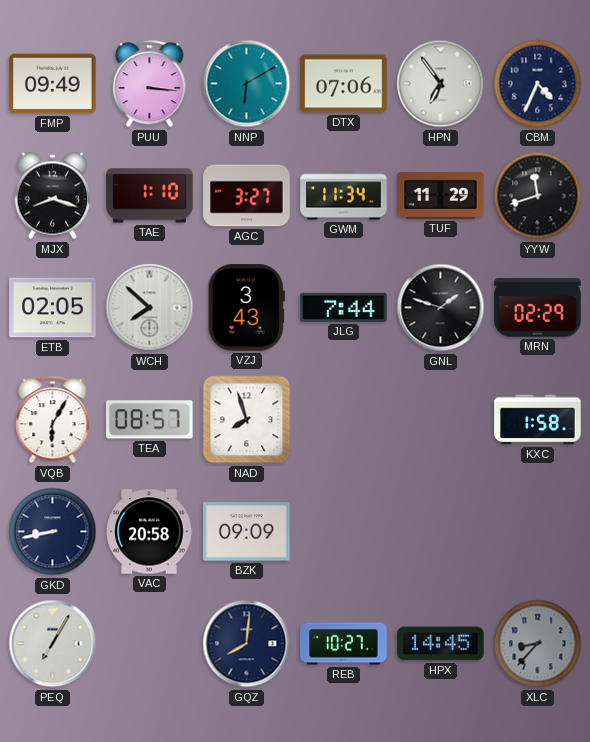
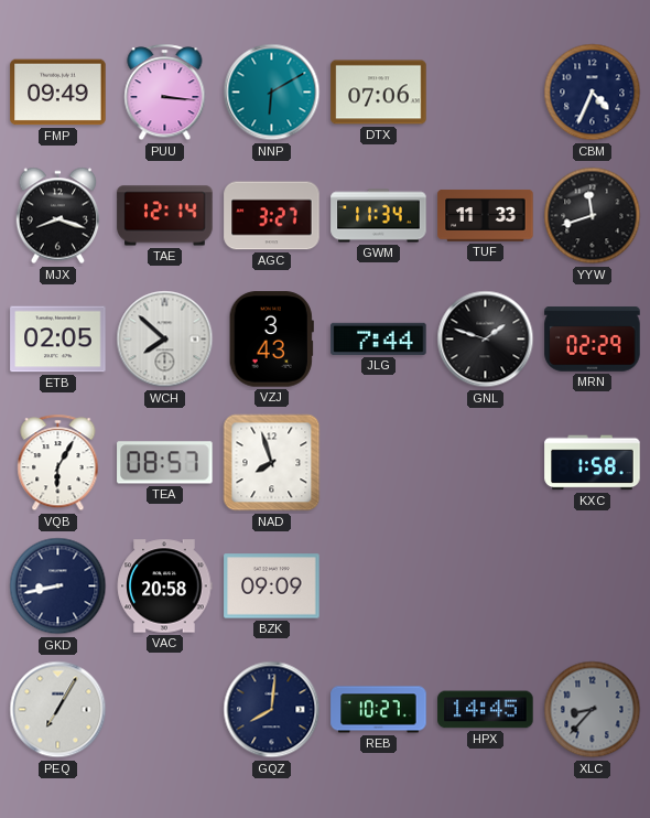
HPN: 6:54 -> none (441, 84)
TAE: 1:10 -> 12:14 (165, 216)
TUF: 11:29 -> 11:33 (486, 216)
